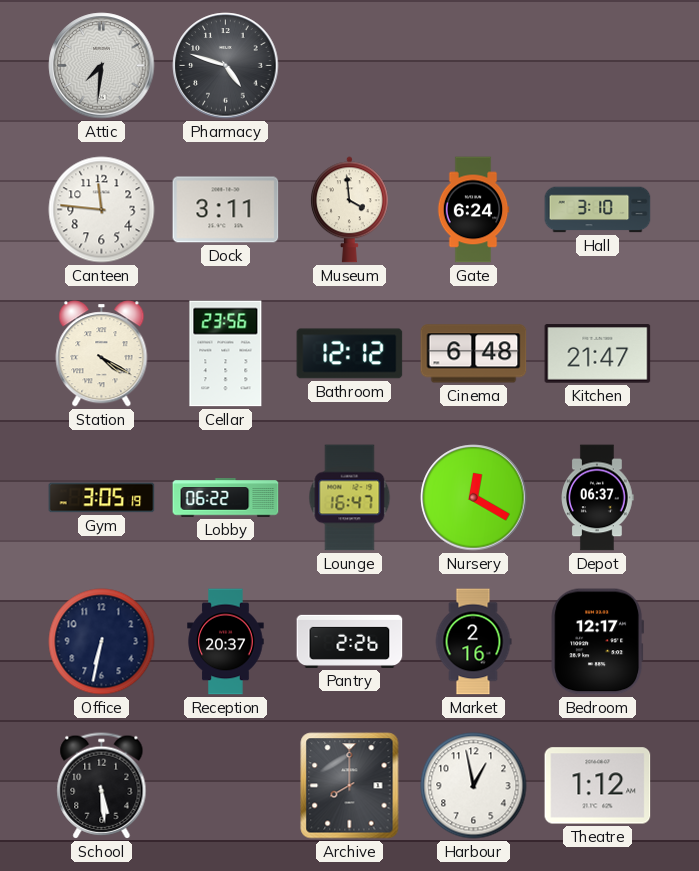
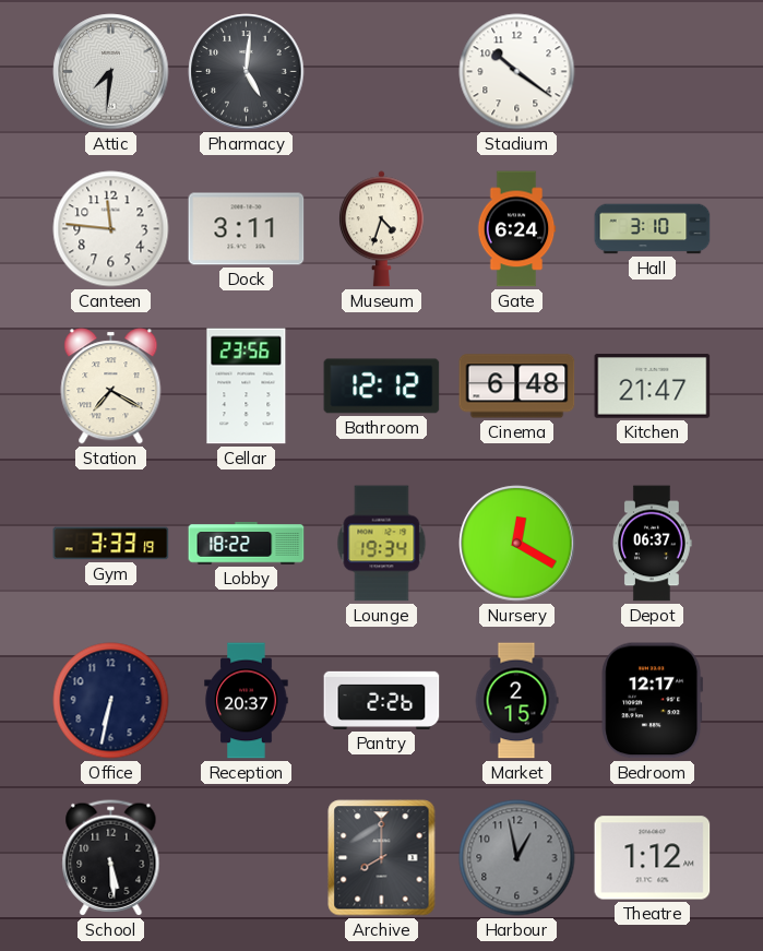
Pharmacy: 4:48 -> 5:01 (247, 72)
Stadium: none -> 10:21 (517, 72)
Museum: 3:59 -> 4:33 (381, 229)
Station: 4:20 -> 7:20 (111, 387)
Gym: 3:05 -> 3:33 (111, 544)
Lobby: 06:22 -> 18:22 (247, 544)
Lounge: 16:47 -> 19:34 (382, 544)
Market: 2:16 -> 2:15 (516, 701)
Harbour dial: white -> grey (517, 858)
